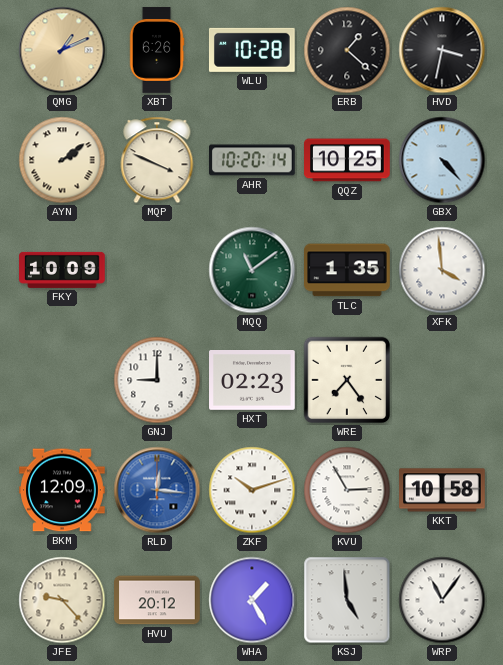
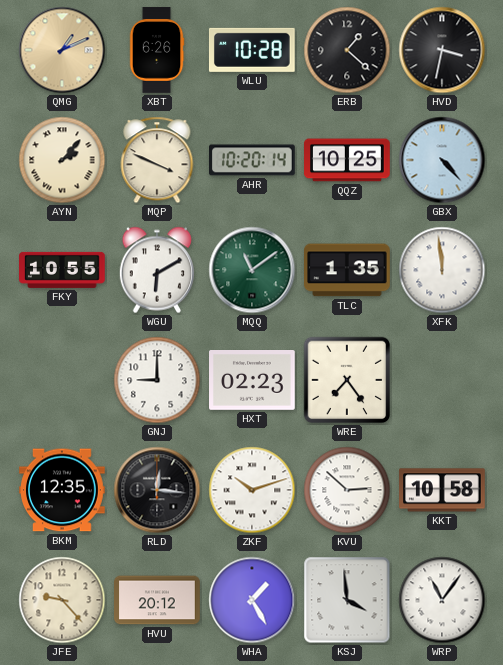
AYN: 2:09 -> 2:07 (62, 160)
FKY: 10:09 -> 10:55 (63, 270)
WGU: none -> 6:10 (156, 270)
XFK: 3:59 -> 11:59 (442, 270)
BKM: 12:09 -> 12:35 (63, 490)
RLD dial: blue -> black (157, 490)
KVU: 2:55 -> 2:52 (347, 490)
KSJ: 4:59 -> 3:59 (347, 600)
